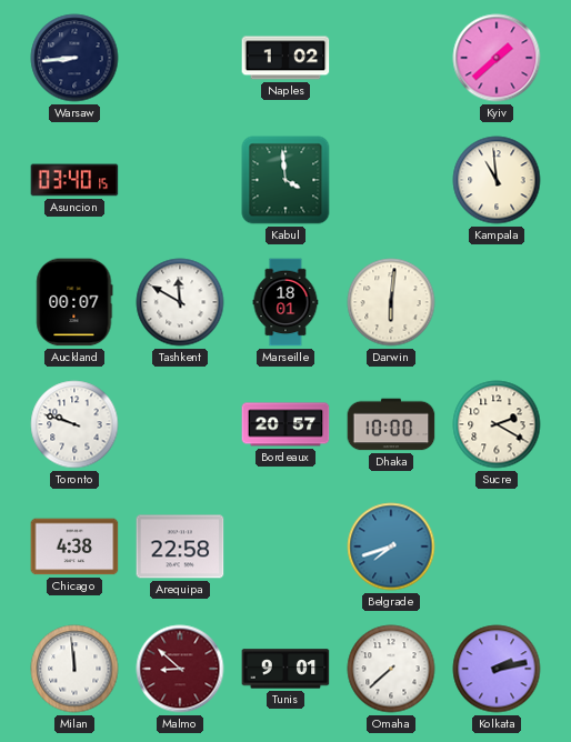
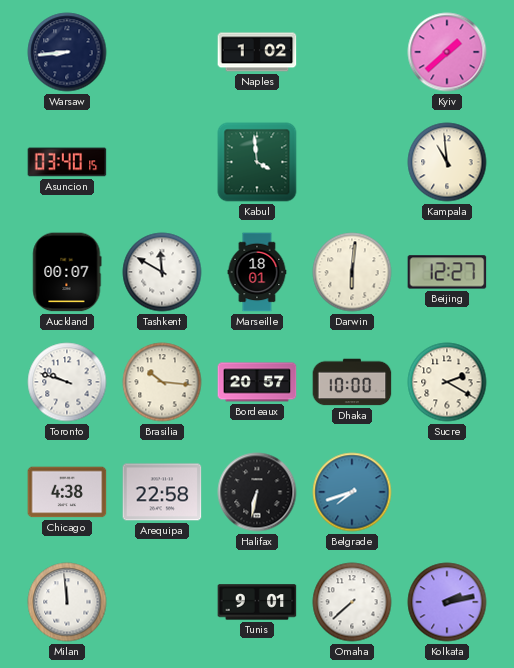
Beijing: none -> 12:27 (447, 272)
Brasilia: none -> 10:16 (162, 382)
Halifax: none -> 6:32 (257, 492)
Malmo: 8:52 -> none (180, 669)
